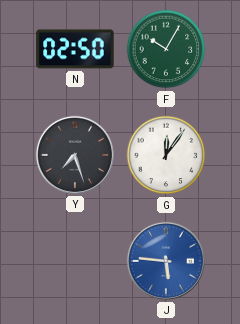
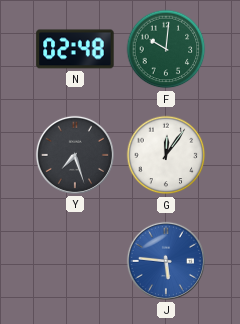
N: 02:50 -> 02:48 (75, 49)
F: 10:05 -> 10:01 (166, 49)
